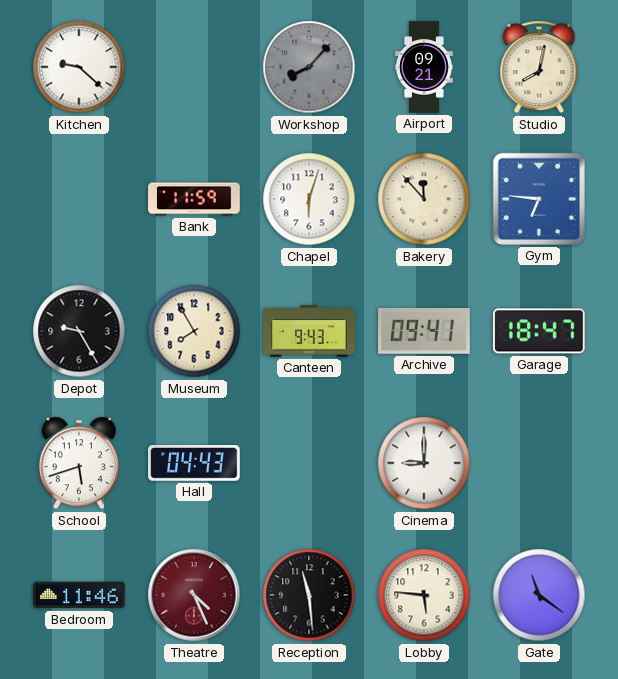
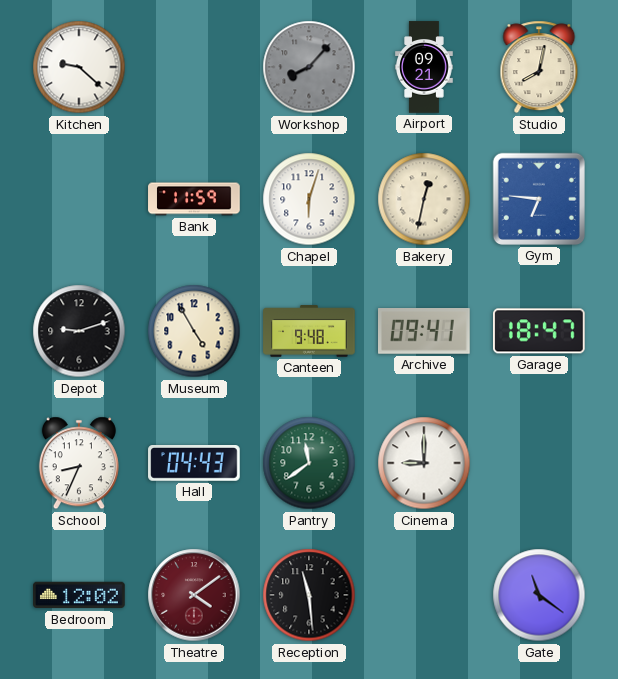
Bakery: 11:53 -> 12:32 (424, 199)
Depot: 9:25 -> 9:12 (79, 331)
Museum: 7:55 -> 4:55 (194, 331)
Canteen: 9:43 -> 9:48 (309, 331)
School: 5:42 -> 8:34 (79, 463)
Pantry: none -> 11:39 (309, 463)
Bedroom: 11:46 -> 12:02 (79, 595)
Theatre: 4:26 -> 4:09 (194, 595)
Lobby: 5:46 -> none (424, 595)
